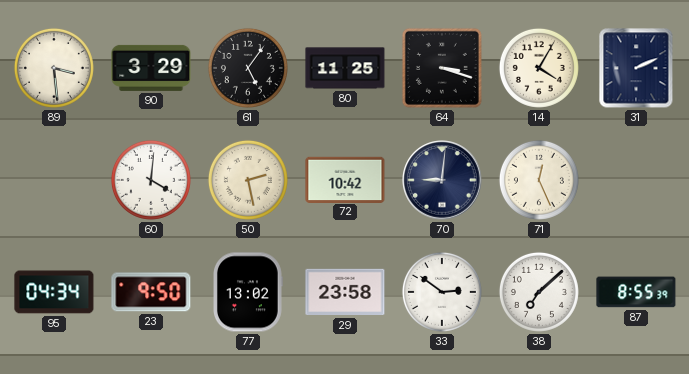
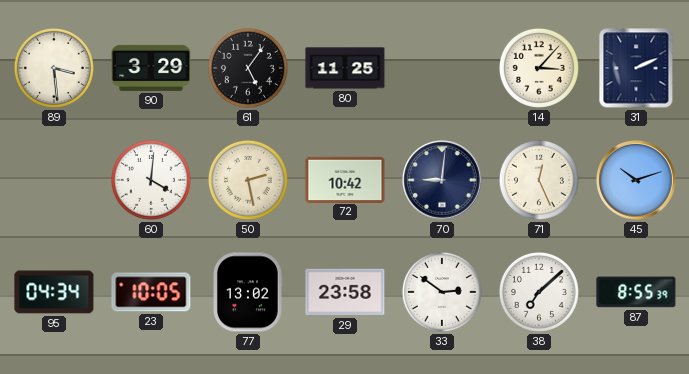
64: 3:18 -> none (442, 68)
14: 4:05 -> 3:07 (539, 68)
45: none -> 10:12 (636, 180)
23: 9:50 -> 10:05 (151, 292)
